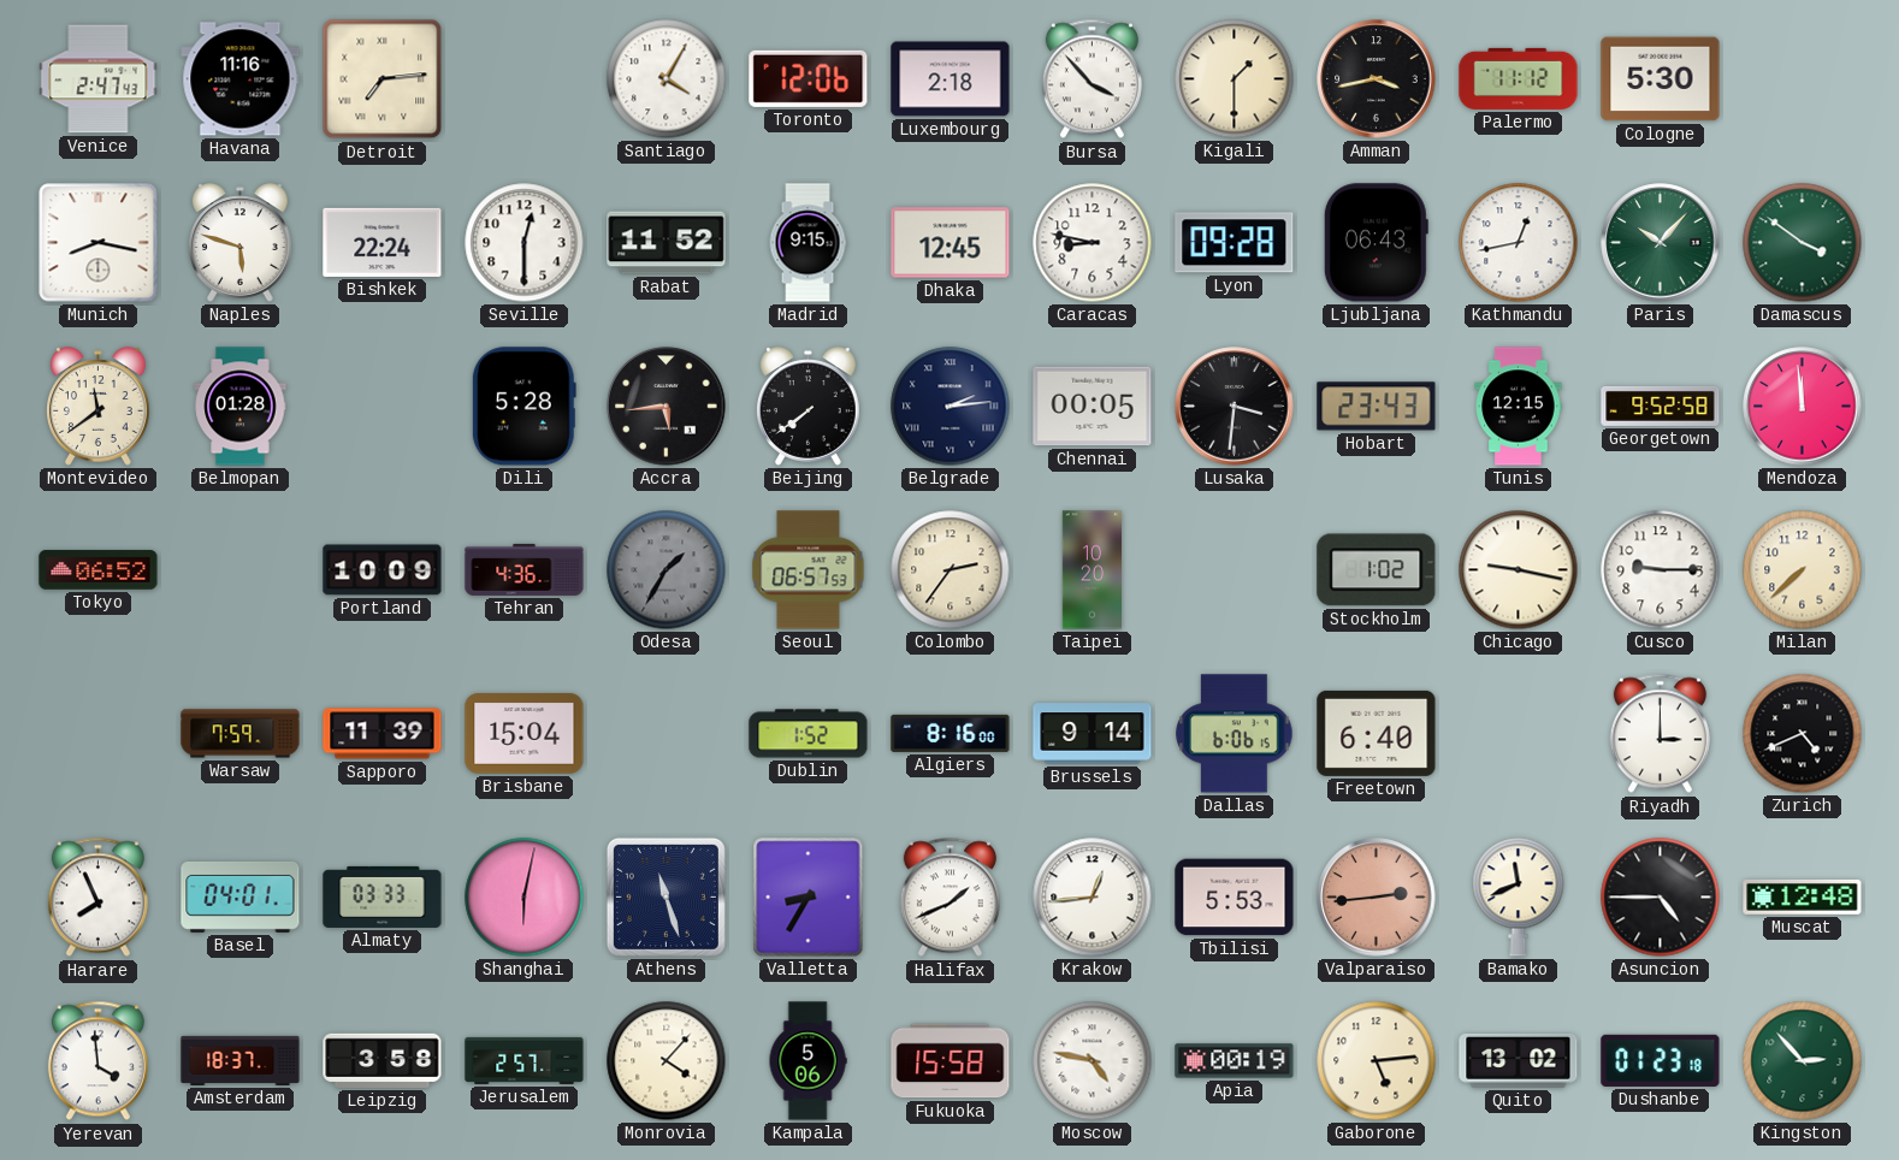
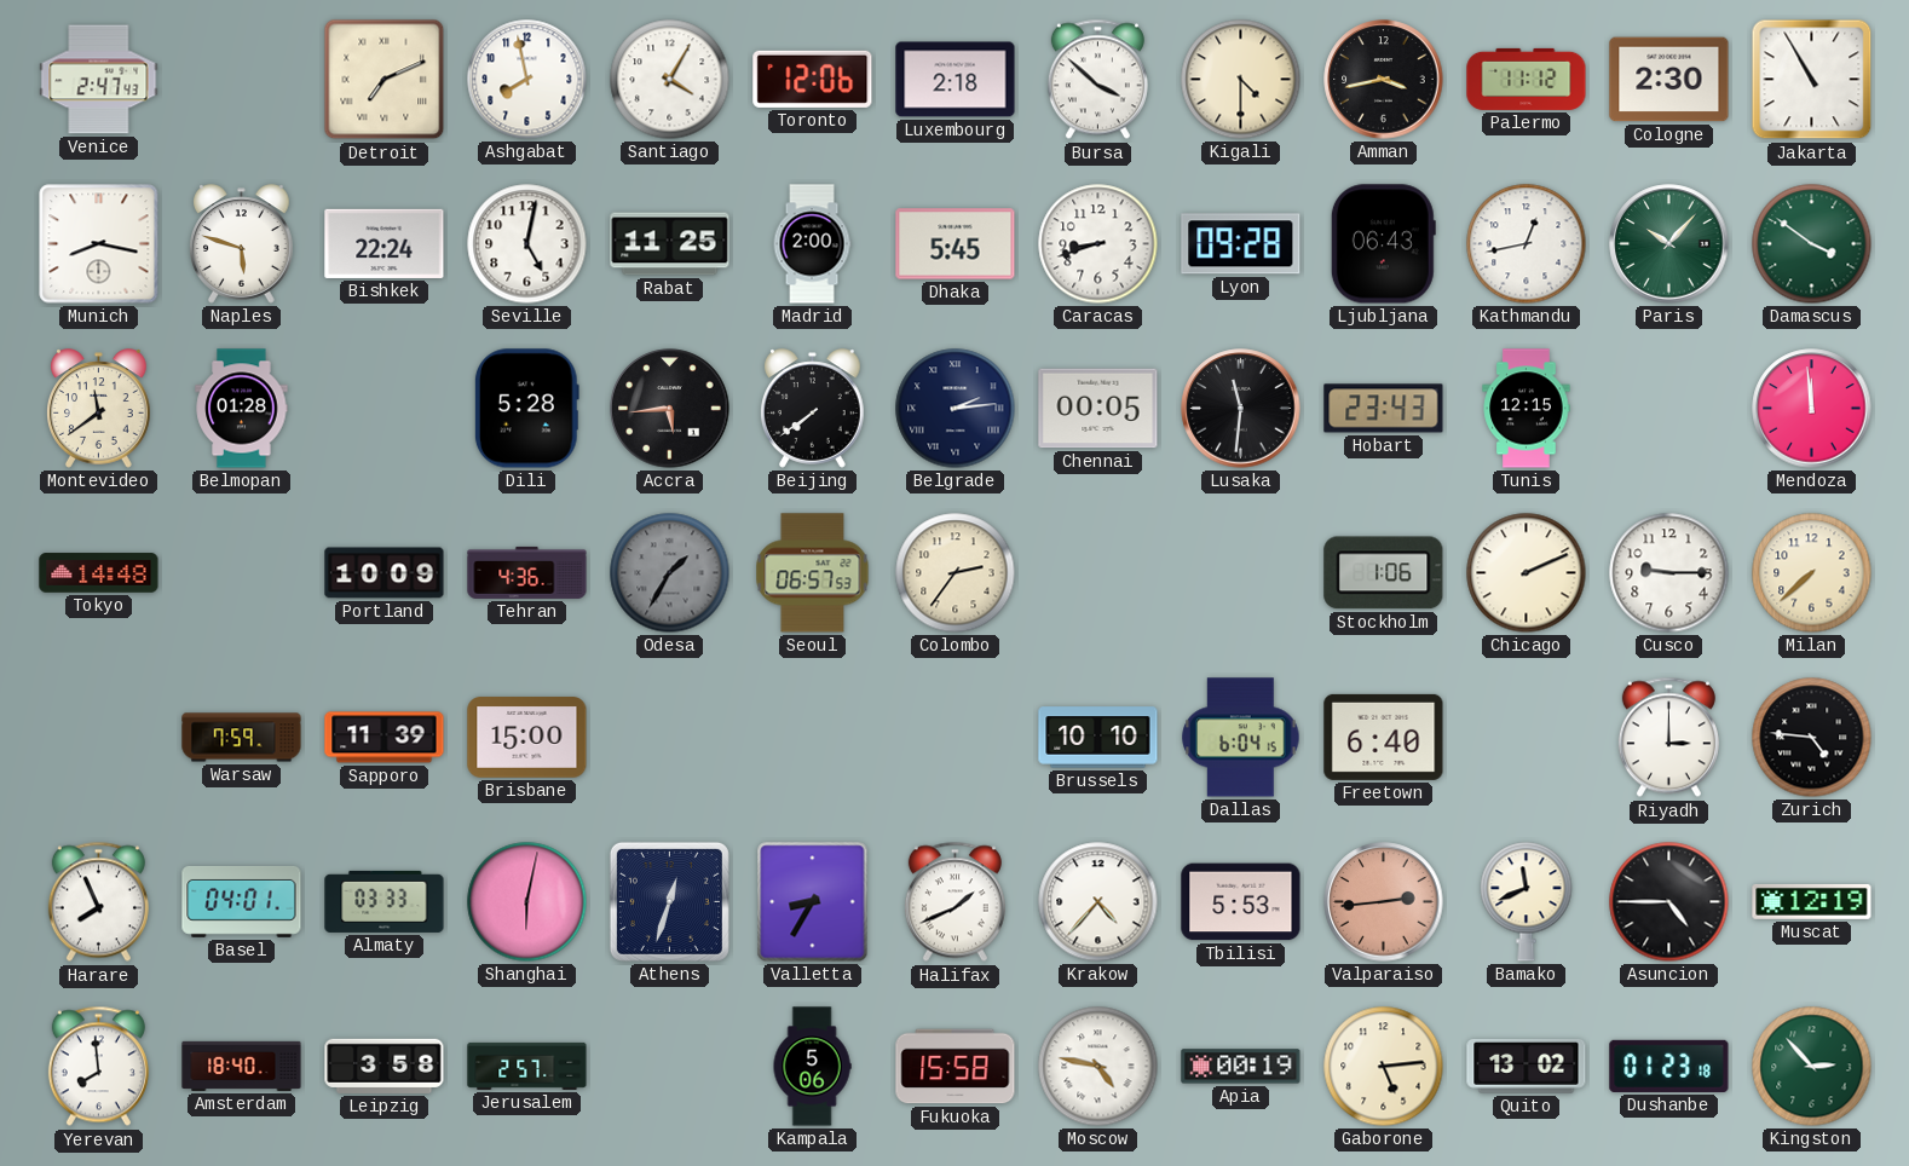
Havana: 11:16 -> none (241, 79)
Detroit: 7:14 -> 7:11 (385, 80)
Ashgabat: none -> 7:58 (527, 80)
Bursa: 3:53 -> 3:52 (1097, 80)
Kigali: 1:30 -> 4:30 (1241, 80)
Cologne: 5:30 -> 2:30 (1669, 80)
Jakarta: none -> 10:55 (1812, 80)
Seville: 12:30 -> 5:02 (527, 244)
Rabat: 11:52 -> 11:25 (670, 244)
Madrid: 9:15 -> 2:00 (812, 244)
Dhaka: 12:45 -> 5:45 (956, 244)
Caracas: 8:47 -> 8:42 (1098, 244)
Lusaka: 3:31 -> 11:31 (1241, 409)
Georgetown: 9:52 -> none (1661, 406)
Tokyo: 06:52 -> 14:48 (99, 573)
Taipei: 10:20 -> none (1092, 570)
Stockholm: 1:02 -> 1:06 (1384, 573)
Chicago: 9:17 -> 2:11 (1527, 573)
Brisbane: 15:04 -> 15:00 (527, 738)
Dublin: 1:52 -> none (809, 734)
Algiers: 8:16 -> none (951, 733)
Brussels: 9:14 -> 10:10 (1098, 738)
Dallas: 6:06 -> 6:04 (1241, 738)
Zurich: 4:41 -> 4:46 (1812, 738)
Athens: 11:27 -> 12:33 (669, 901)
Krakow: 12:44 -> 4:37 (1098, 902)
Muscat: 12:48 -> 12:19 (1812, 901)
Yerevan: 3:59 -> 7:59 (98, 1067)
Amsterdam: 18:37 -> 18:40 (242, 1066)
Monrovia: 4:07 -> none (667, 1061)
